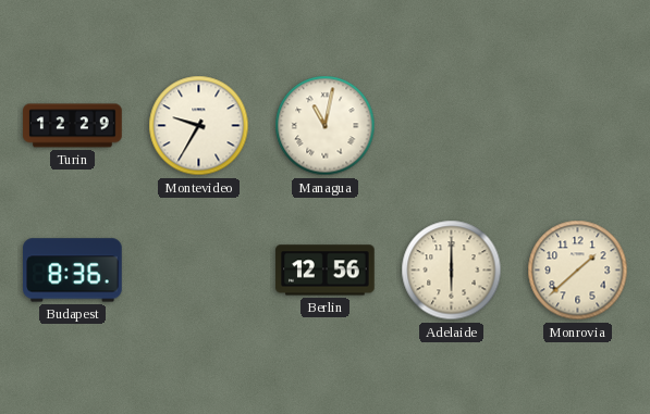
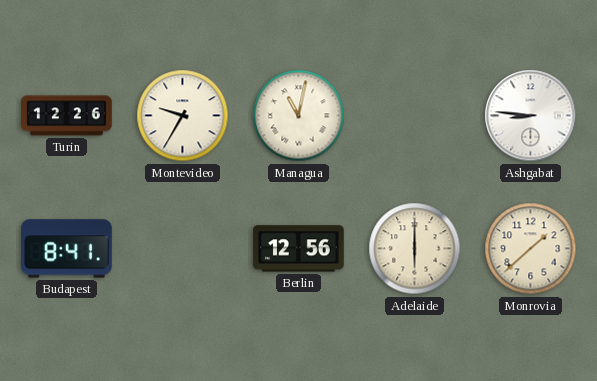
Turin: 12:29 -> 12:26 (67, 116)
Ashgabat: none -> 8:46 (531, 116)
Budapest: 8:36 -> 8:41 (67, 249)
